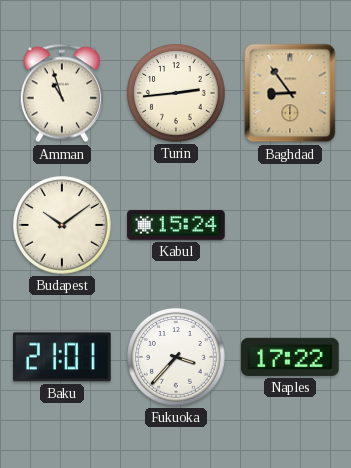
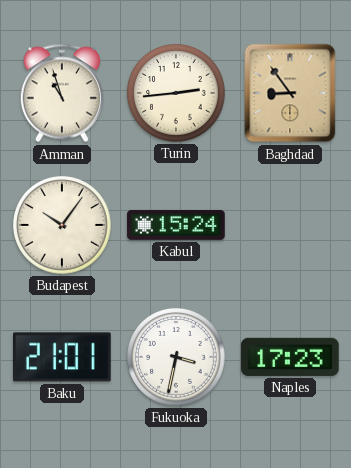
Budapest: 10:09 -> 10:06 (63, 226)
Fukuoka: 3:37 -> 3:32 (177, 358)
Naples: 17:22 -> 17:23 (290, 357)
